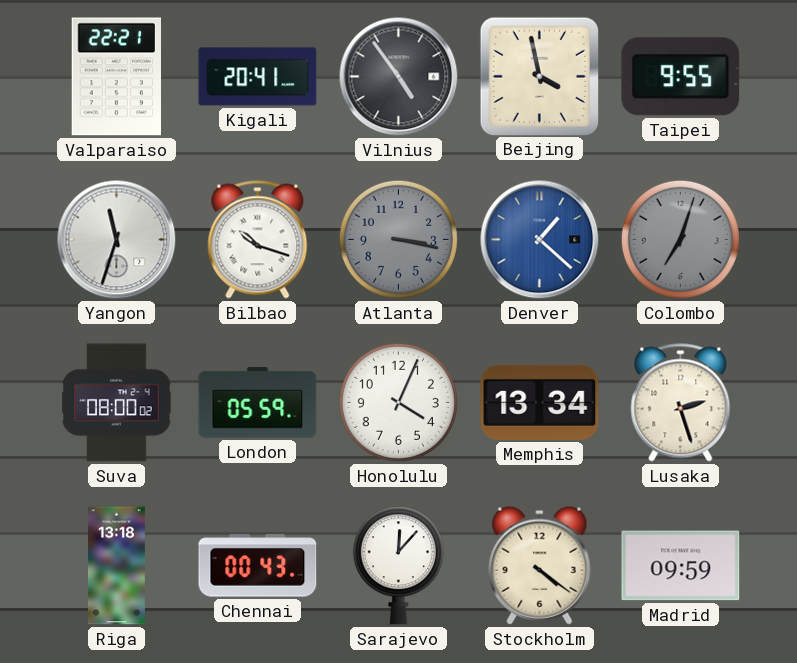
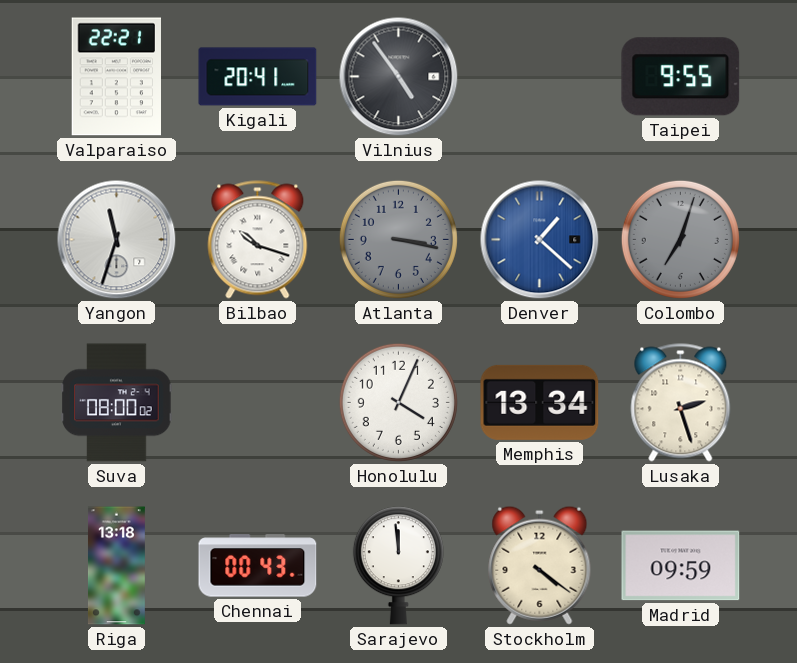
Beijing: 3:58 -> none (539, 76)
London: 05:59 -> none (258, 403)
Sarajevo: 12:07 -> 11:59 (398, 566)
